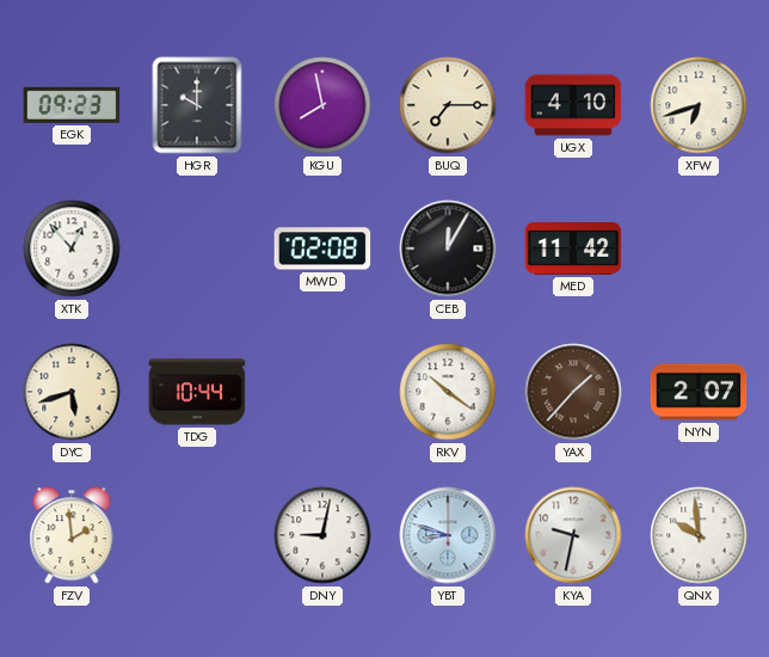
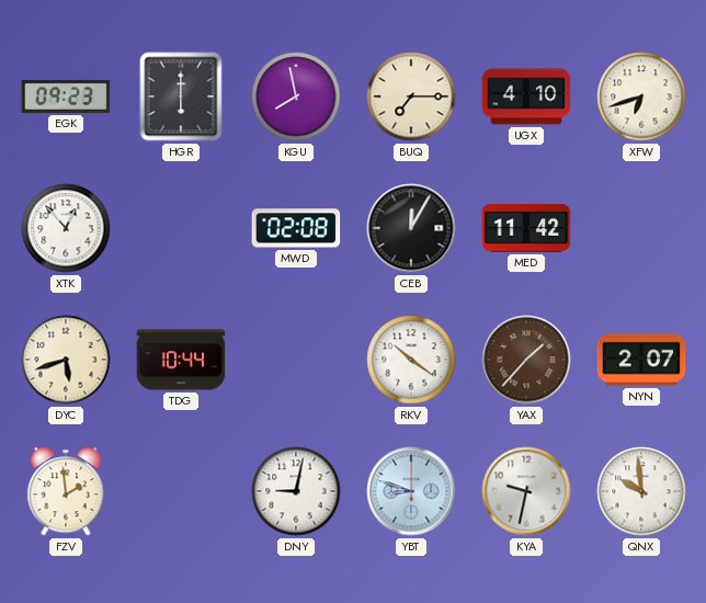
HGR: 10:00 -> 6:00 (181, 96)
